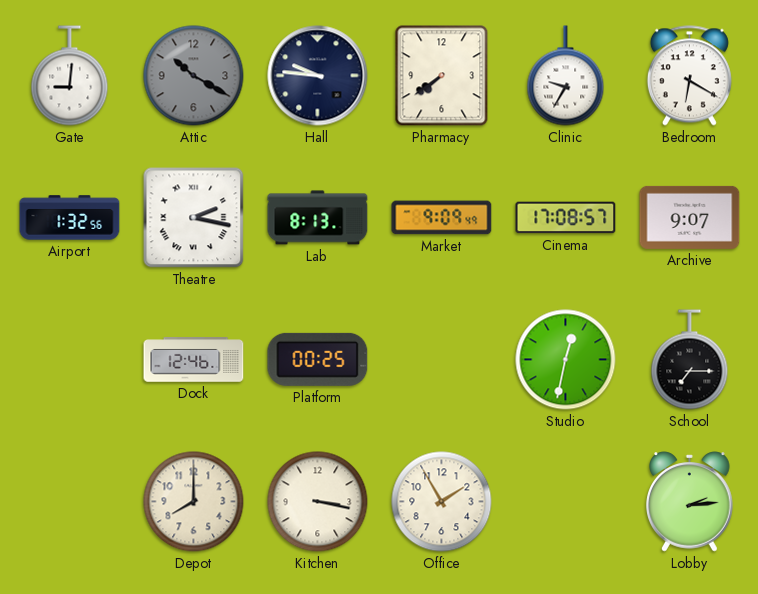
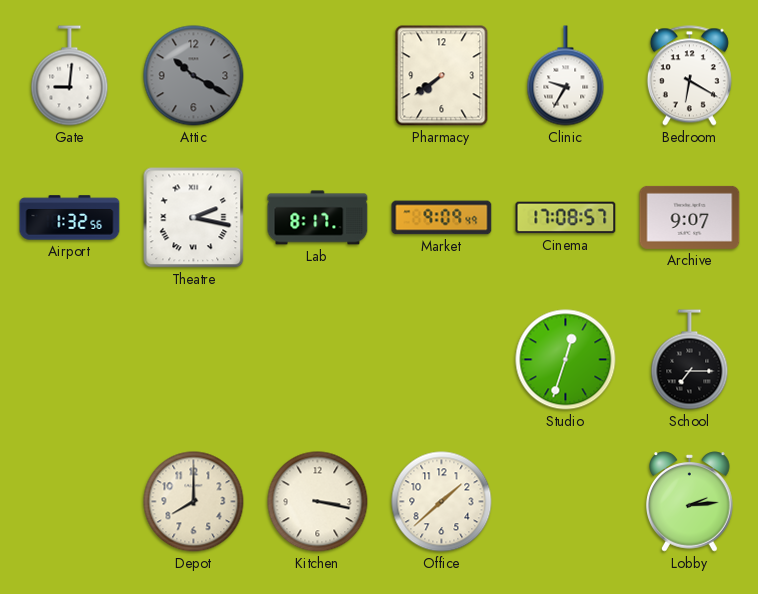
Hall: 9:46 -> none (318, 76)
Lab: 8:13 -> 8:17 (318, 218)
Dock: 12:46 -> none (194, 360)
Platform: 00:25 -> none (318, 359)
Studio: 12:32 -> 12:33 (566, 360)
Office: 1:55 -> 1:38 (442, 502)
